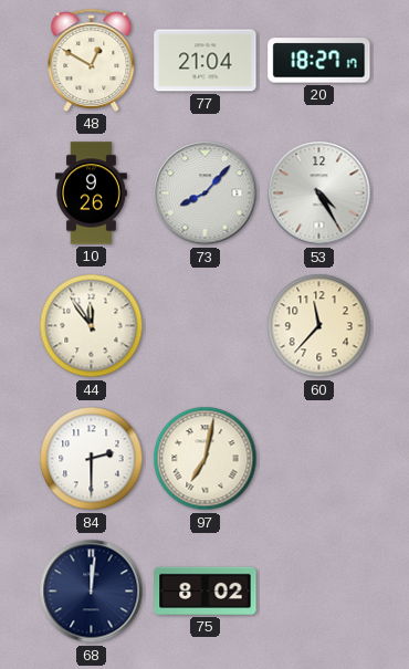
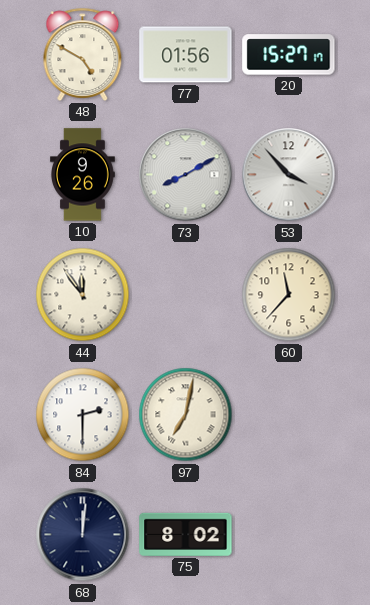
48: 12:50 -> 4:50 (83, 54)
77: 21:04 -> 01:56 (186, 55)
20: 18:27 -> 15:27 (289, 55)
73: 8:07 -> 8:10 (186, 175)
53: 4:25 -> 3:53 (289, 175)
